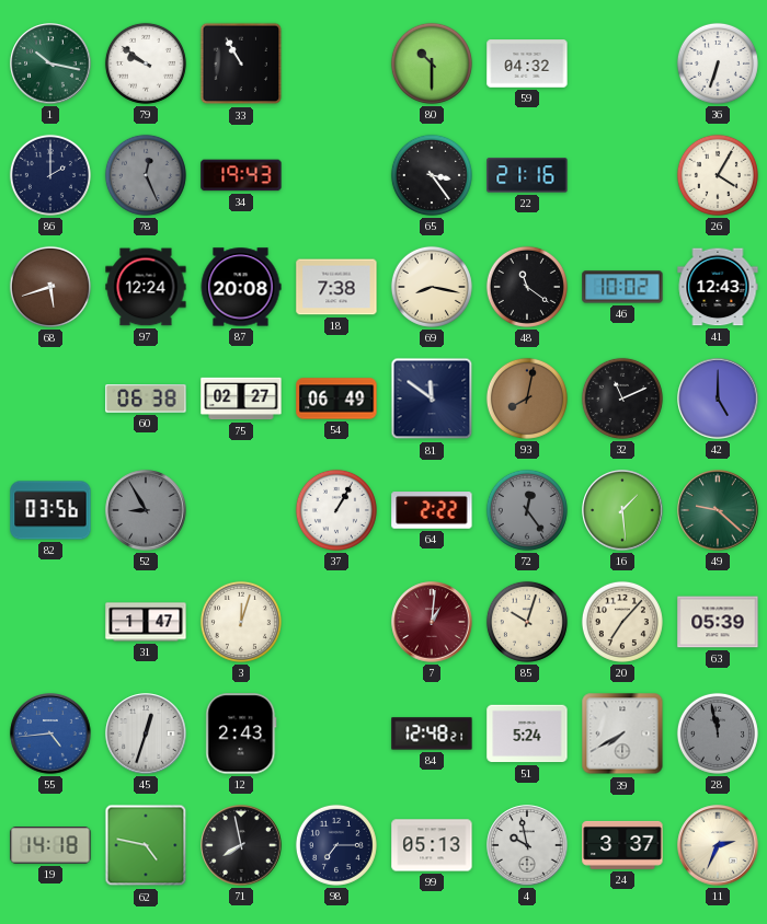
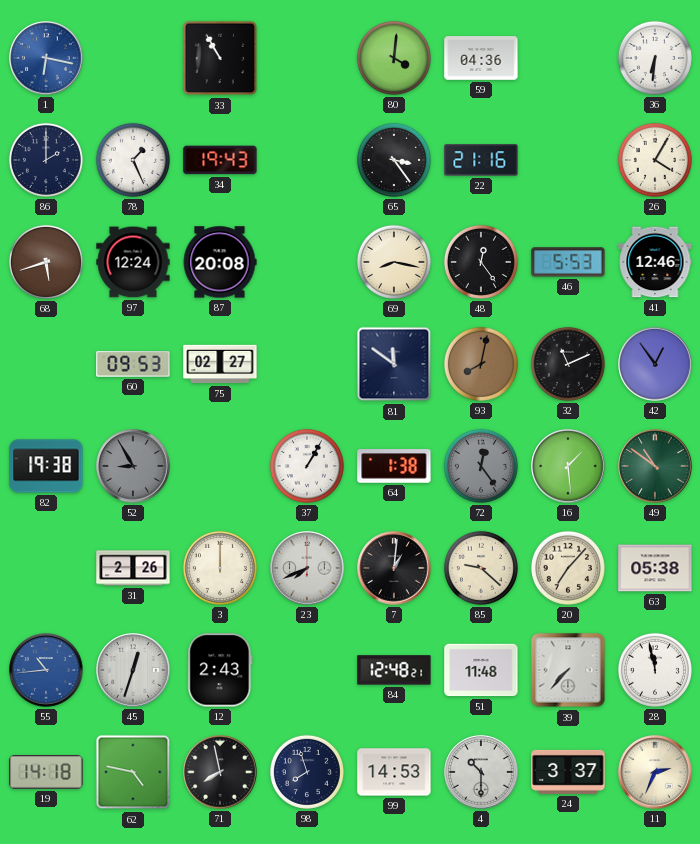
1: 10:17 -> 6:17 (46, 58)
1 dial: green -> blue (46, 58)
79: 9:51 -> none (146, 63)
80: 10:30 -> 4:01 (394, 58)
59: 04:32 -> 04:36 (481, 58)
36: 6:33 -> 6:31 (655, 58)
78: 12:26 -> 1:26 (133, 160)
78 dial: grey -> white (133, 160)
18: 7:38 -> none (336, 287)
48: 11:21 -> 12:24 (481, 262)
46: 10:02 -> 5:53 (568, 262)
41: 12:43 -> 12:46 (655, 262)
60: 06:38 -> 09:53 (133, 364)
54: 06:49 -> none (336, 399)
42: 5:00 -> 12:54 (655, 364)
82: 03:56 -> 19:38 (46, 466)
64: 2:22 -> 1:38 (394, 467)
49: 9:22 -> 10:51 (655, 466)
31: 1:47 -> 2:26 (133, 568)
3: 12:03 -> 12:00 (220, 568)
23: none -> 7:41 (307, 568)
7 dial: burgundy -> black (394, 568)
85: 10:03 -> 9:22 (481, 568)
63: 05:39 -> 05:38 (655, 568)
55: 4:44 -> 10:44 (46, 670)
51: 5:24 -> 11:48 (481, 670)
39: 7:40 -> 7:37 (568, 670)
28 dial: grey -> white (655, 670)
98: 7:15 -> 7:57 (307, 772)
99: 05:13 -> 14:53 (394, 772)
4: 9:58 -> 10:30 (481, 772)
